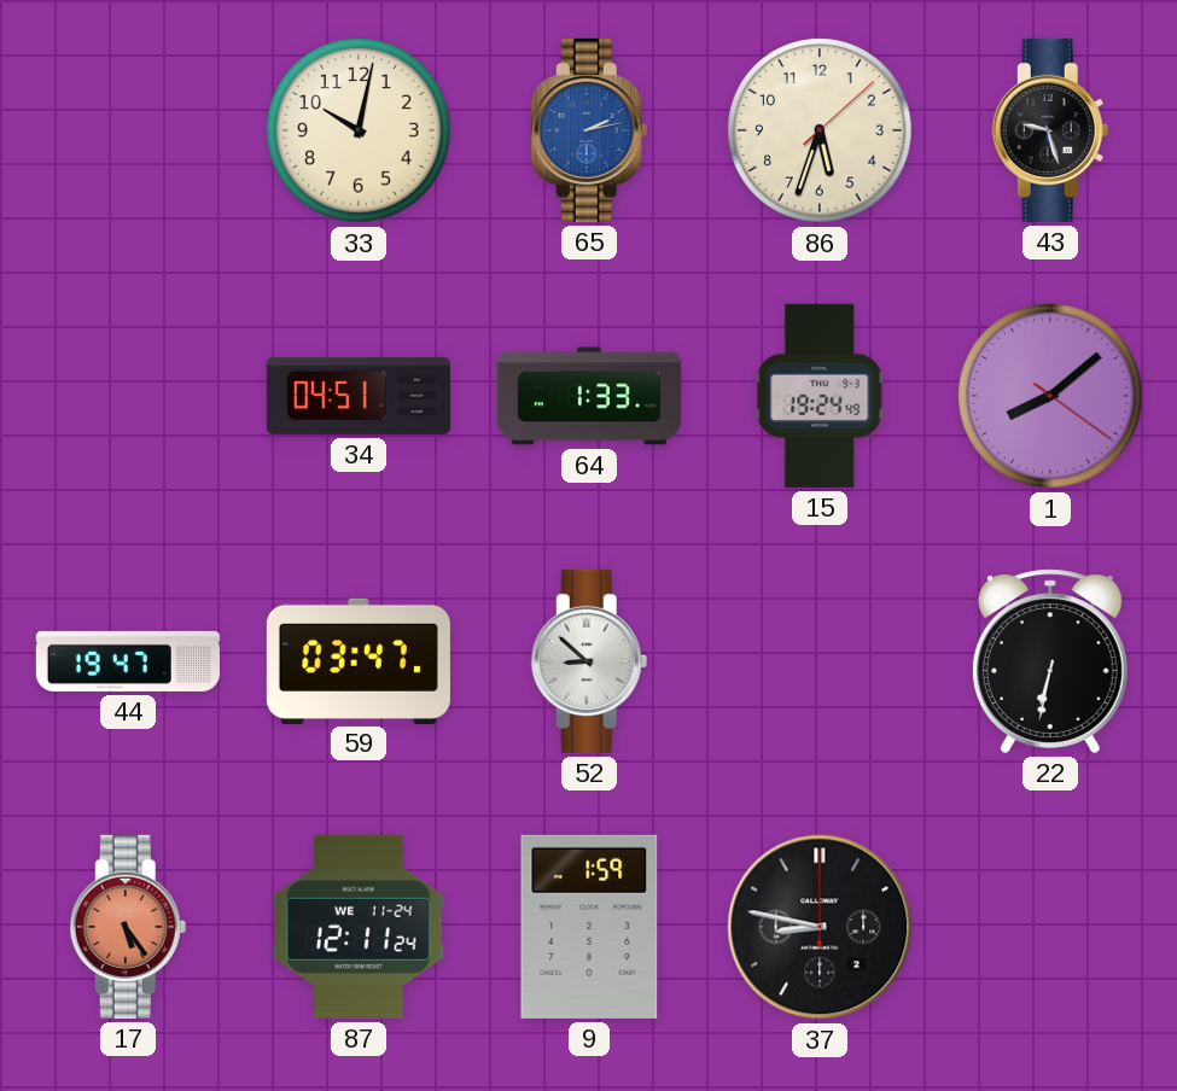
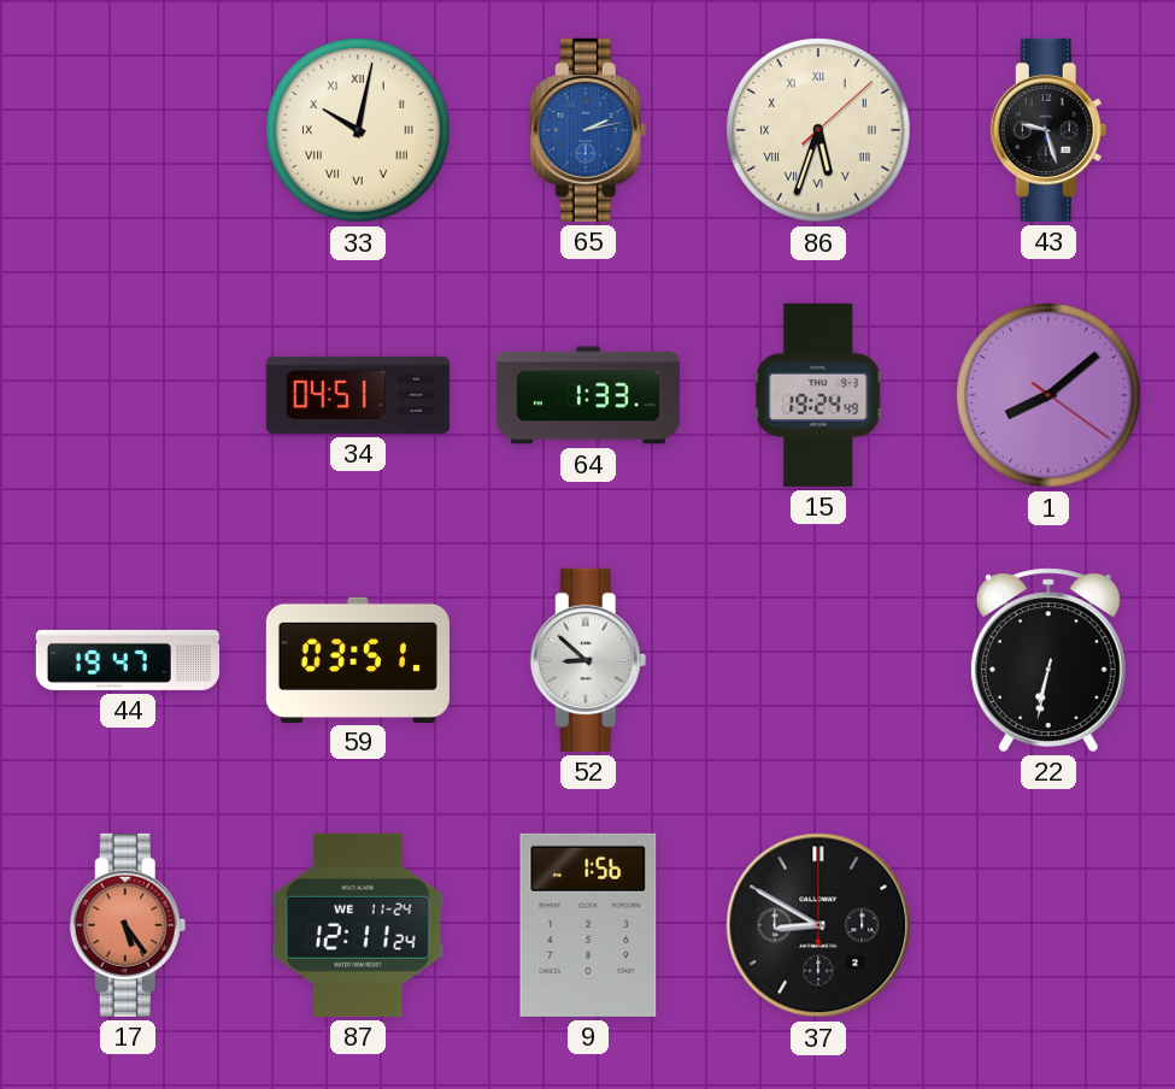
33 numerals: Arabic -> Roman (358, 130)
86 numerals: Arabic -> Roman (818, 130)
59: 03:47 -> 03:51 (358, 659)
9: 1:59 -> 1:56 (588, 925)
37: 8:47 -> 8:50 (818, 925)
